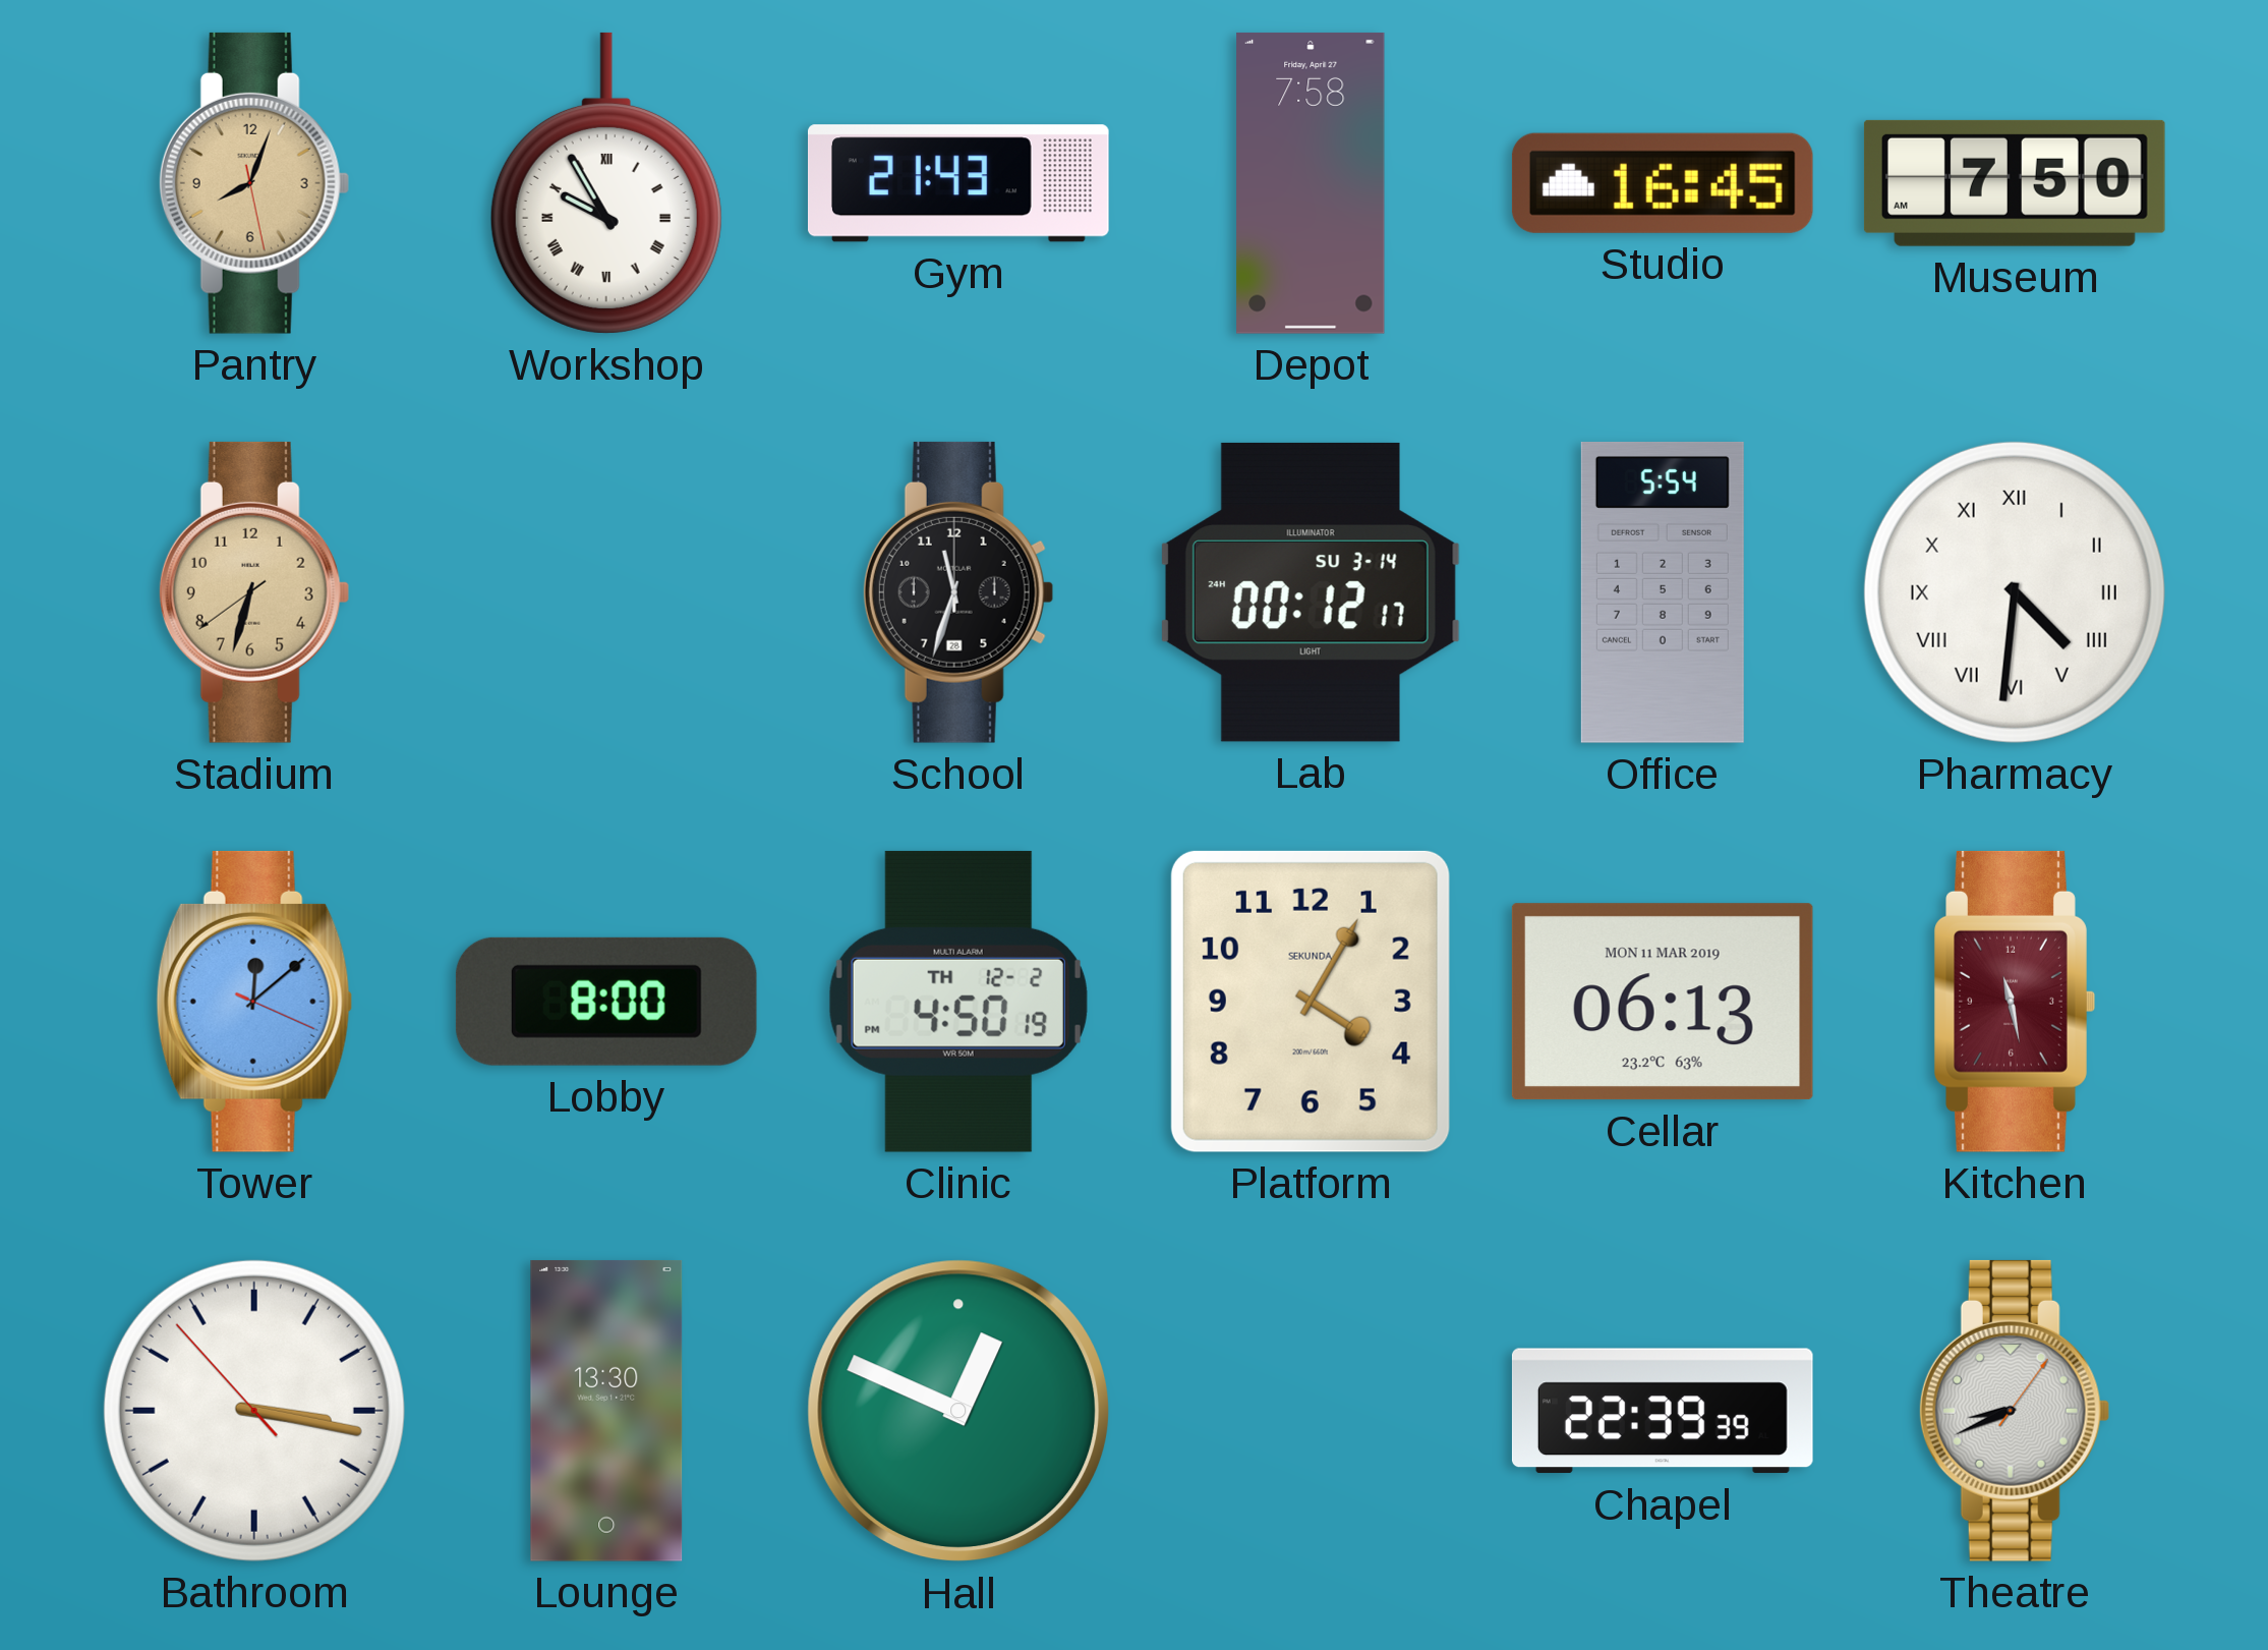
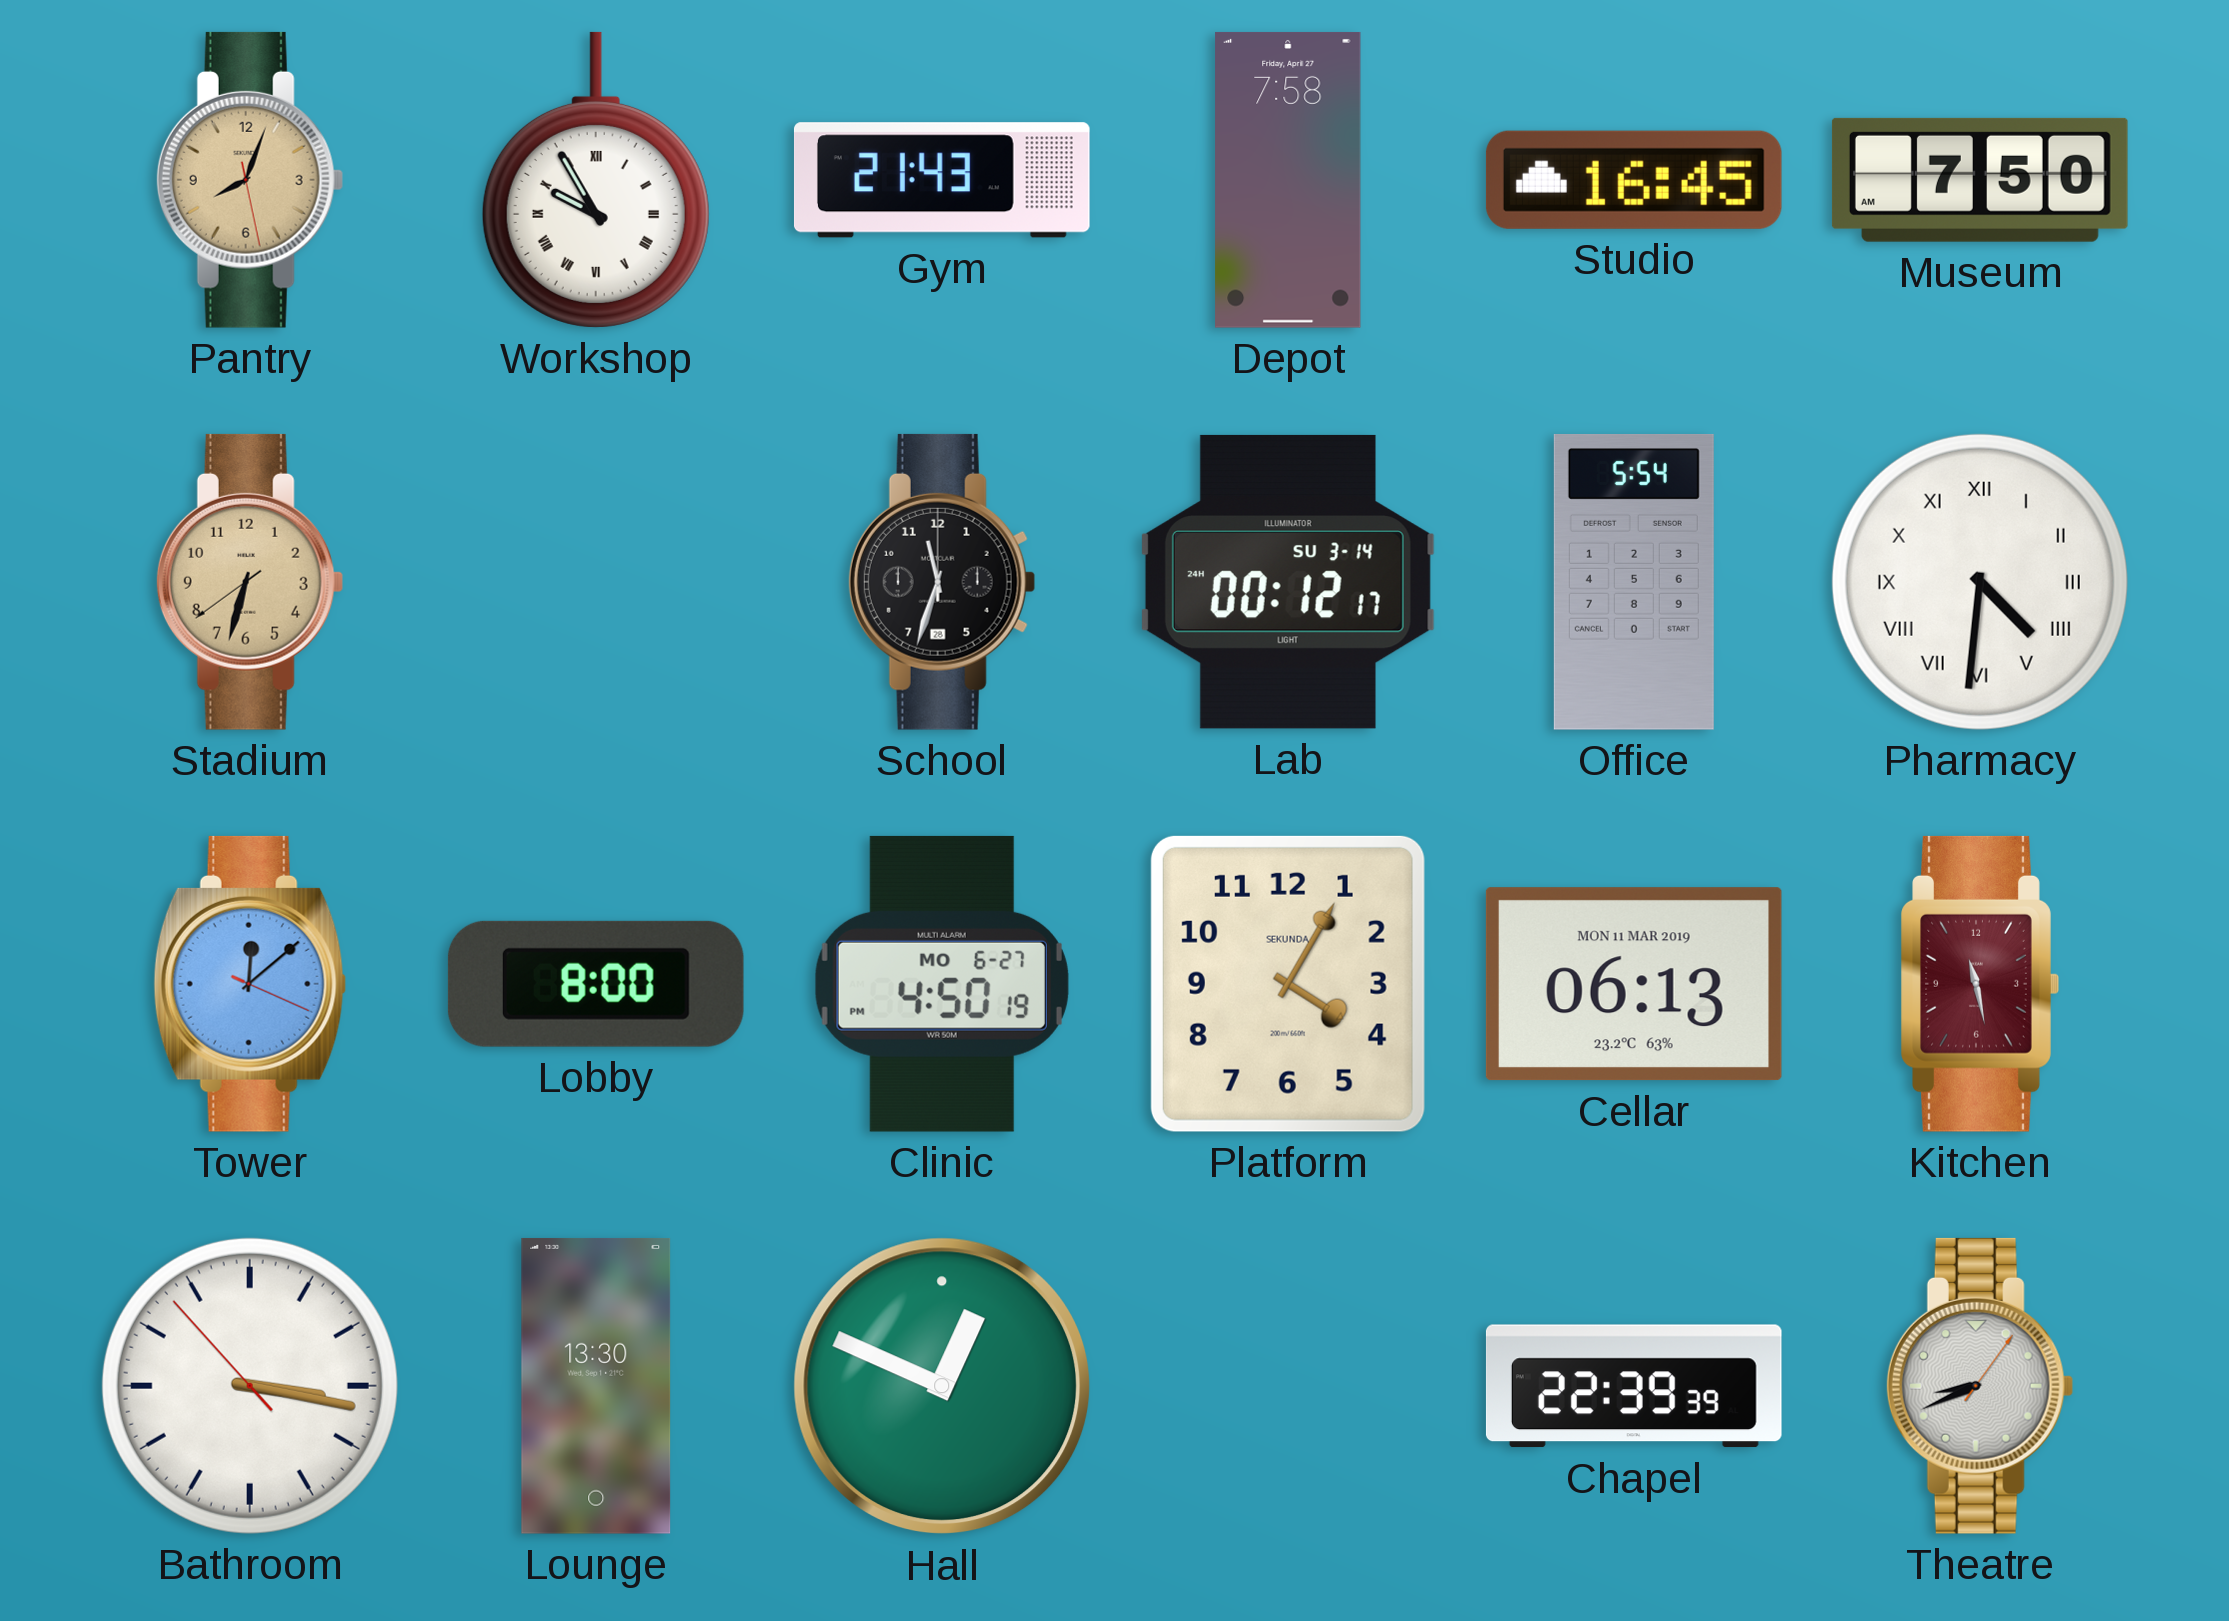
Clinic date: TH 12-2 -> MO 6-27 (942, 984)
